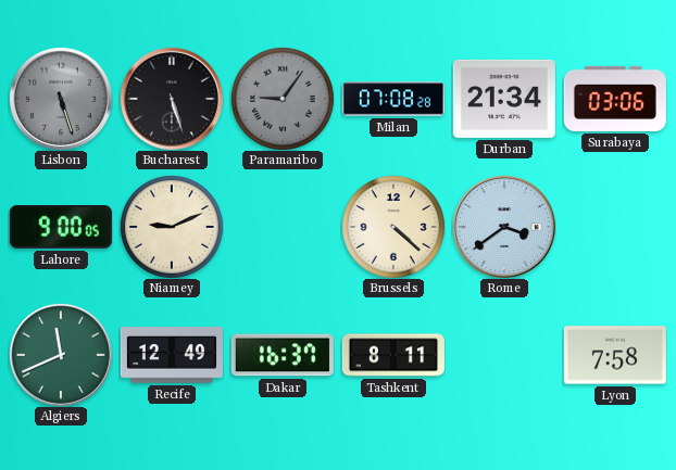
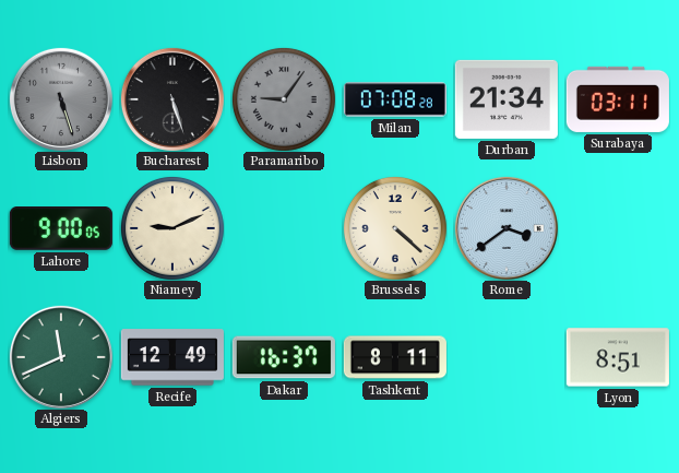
Surabaya: 03:06 -> 03:11 (618, 99)
Lyon: 7:58 -> 8:51 (618, 357)
